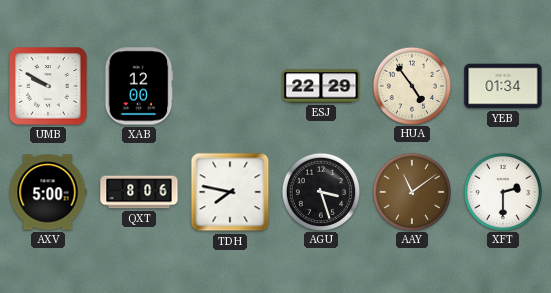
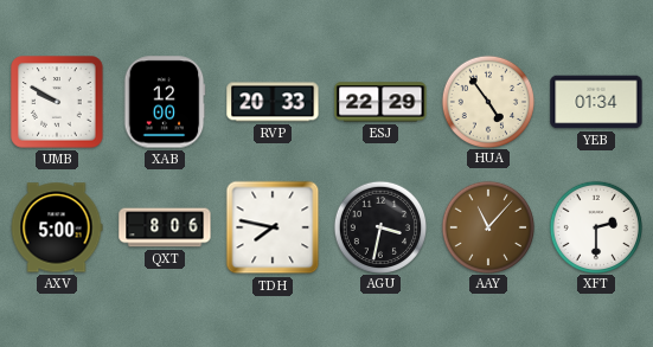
RVP: none -> 20:33 (273, 102)
AGU: 3:27 -> 3:32 (379, 226)
AAY: 11:09 -> 11:07 (487, 226)
